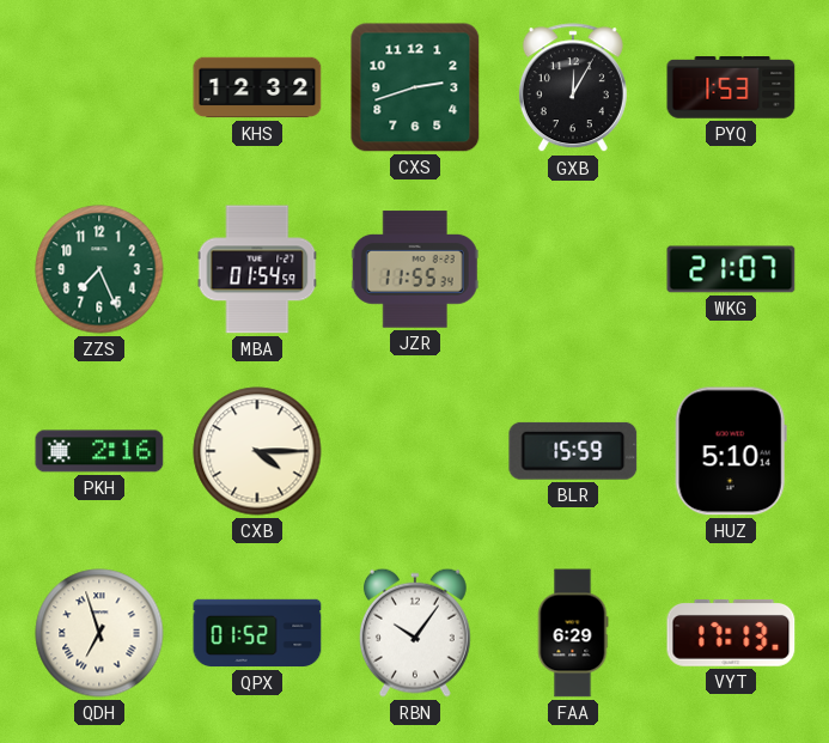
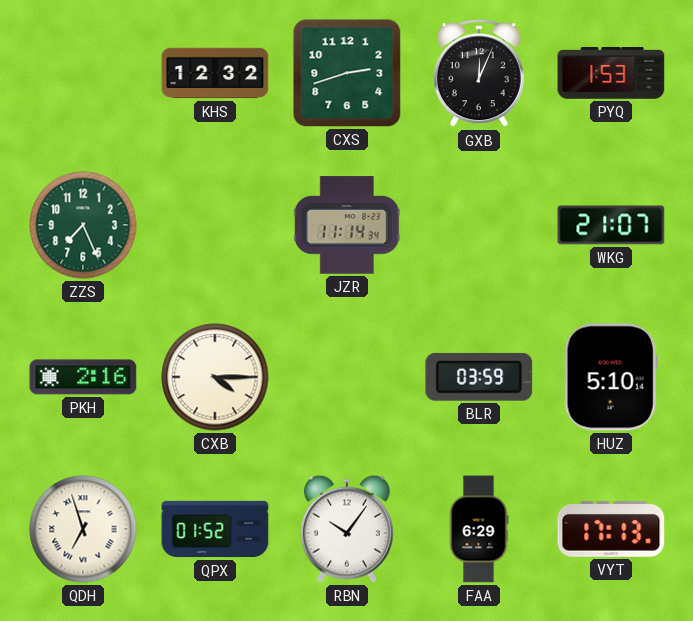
GXB: 12:05 -> 12:04 (479, 74)
MBA: 01:54 -> none (257, 269)
JZR: 11:55 -> 11:14 (347, 225)
BLR: 15:59 -> 03:59 (479, 377)
